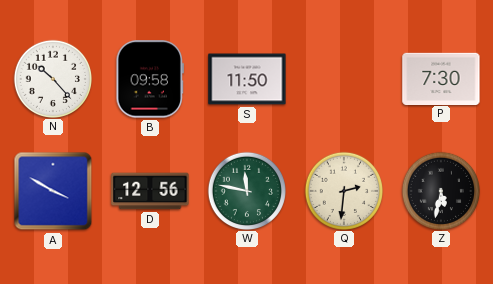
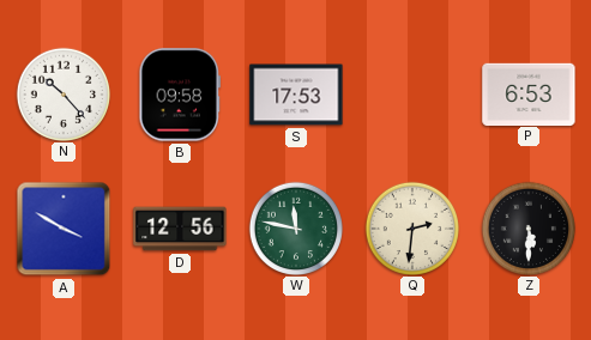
S: 11:50 -> 17:53 (296, 95)
P: 7:30 -> 6:53 (529, 93)
Z: 5:32 -> 5:30 (527, 227)
